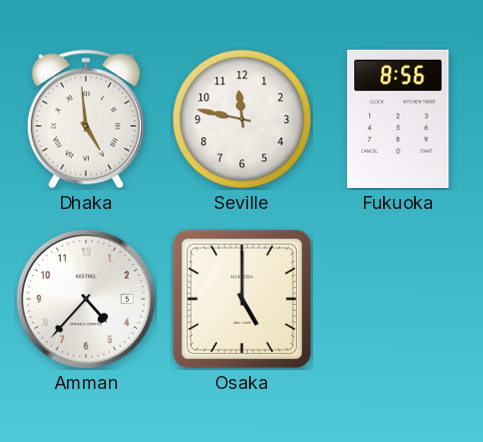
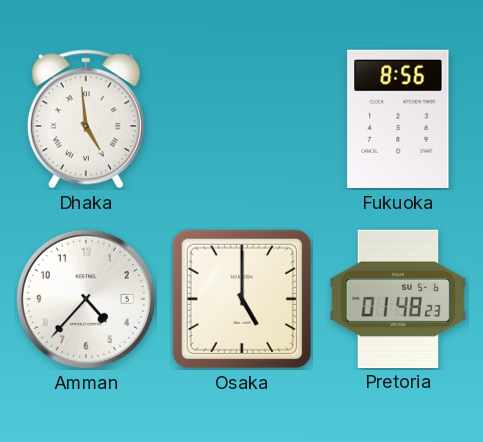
Seville: 11:47 -> none (242, 119)
Pretoria: none -> 01:48 (398, 298)
